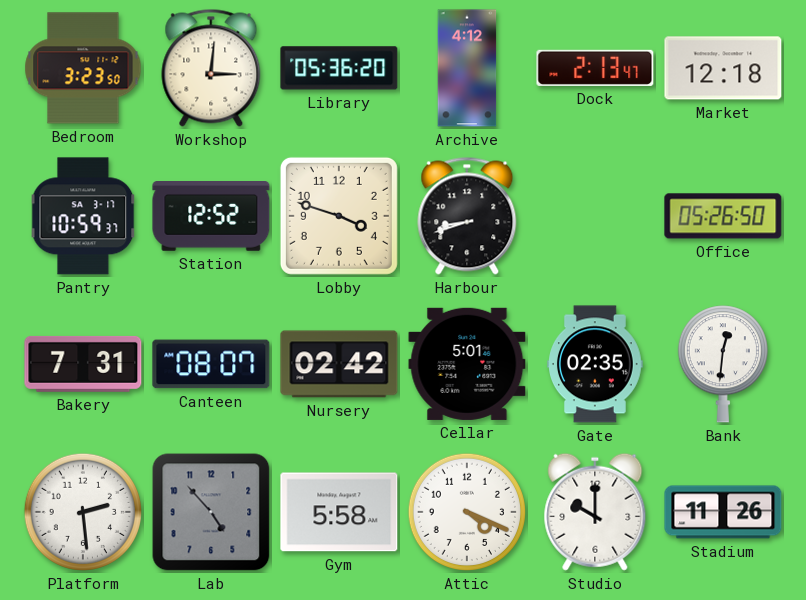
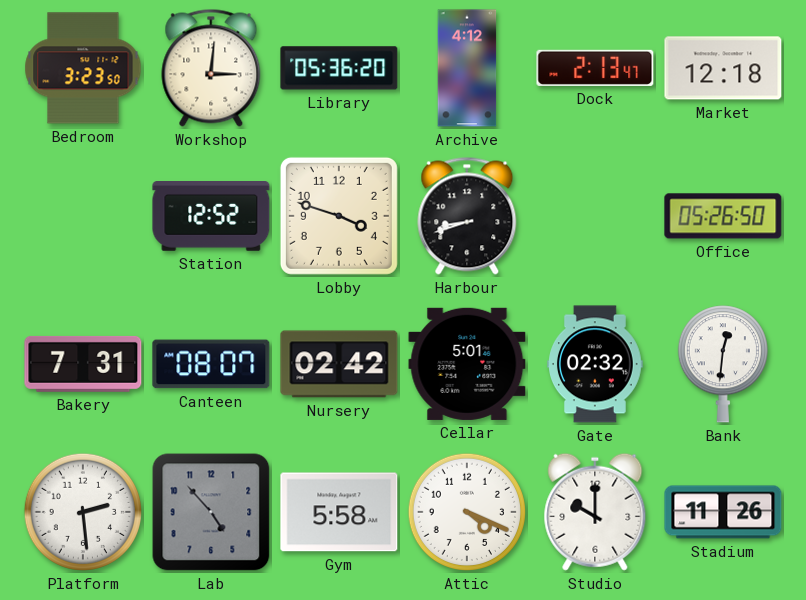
Pantry: 10:59 -> none (83, 216)
Gate: 02:35 -> 02:32 (596, 364)
